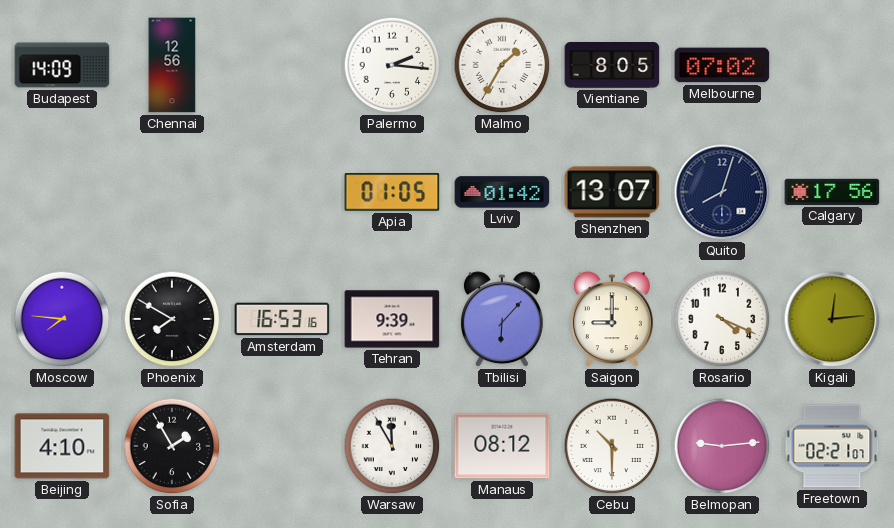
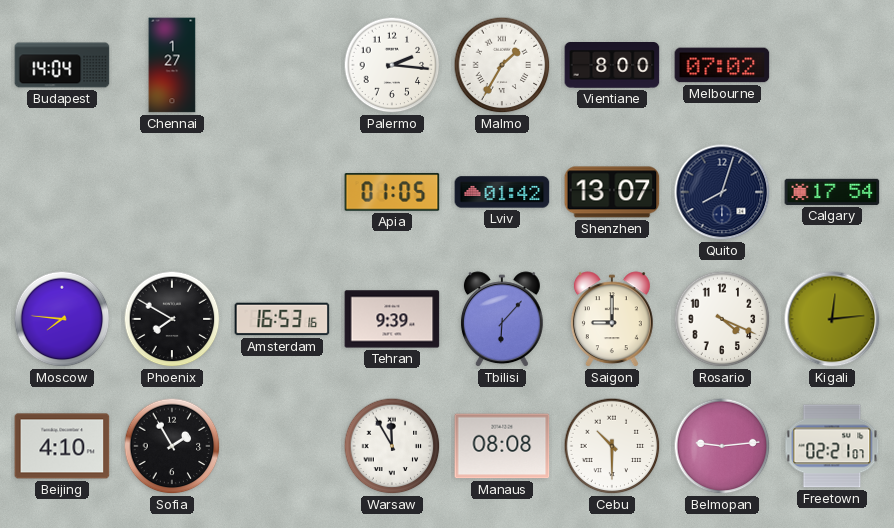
Budapest: 14:09 -> 14:04 (62, 65)
Chennai: 12:56 -> 1:27 (172, 65)
Vientiane: 8:05 -> 8:00 (612, 66)
Calgary: 17:56 -> 17:54 (832, 192)
Manaus: 08:12 -> 08:08 (502, 446)
